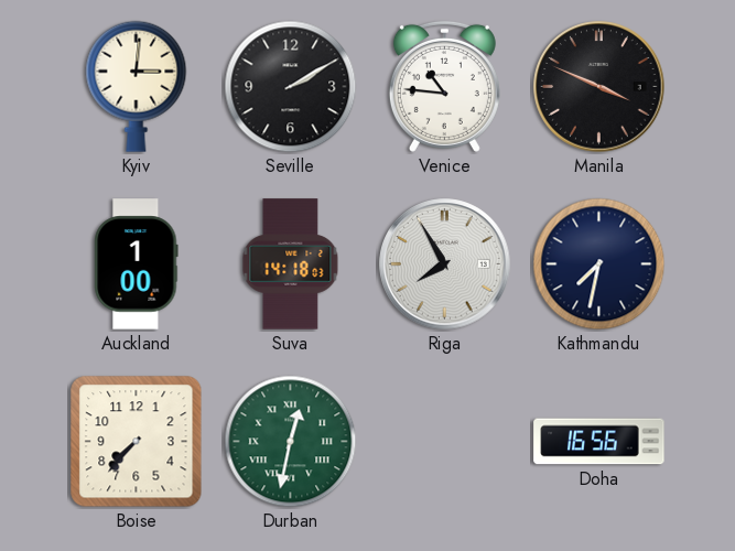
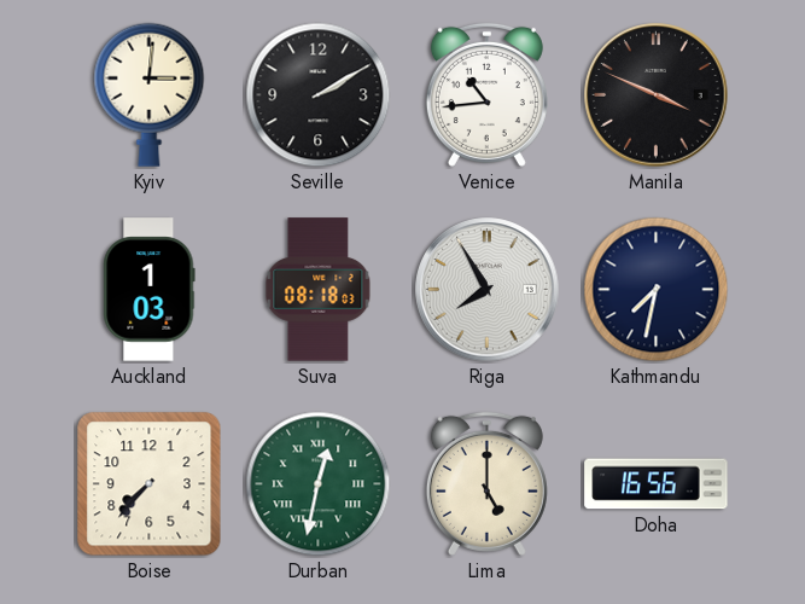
Venice: 10:46 -> 10:44 (486, 94)
Auckland: 1:00 -> 1:03 (150, 290)
Suva: 14:18 -> 08:18 (319, 290)
Lima: none -> 5:00 (486, 483)
